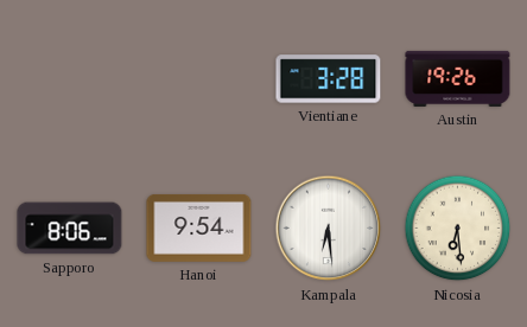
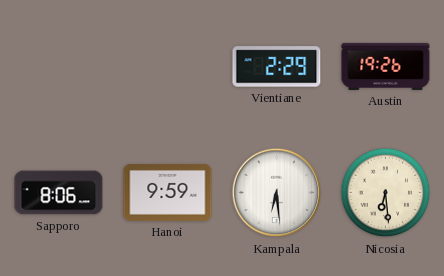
Vientiane: 3:28 -> 2:29 (277, 67)
Hanoi: 9:54 -> 9:59 (168, 192)
